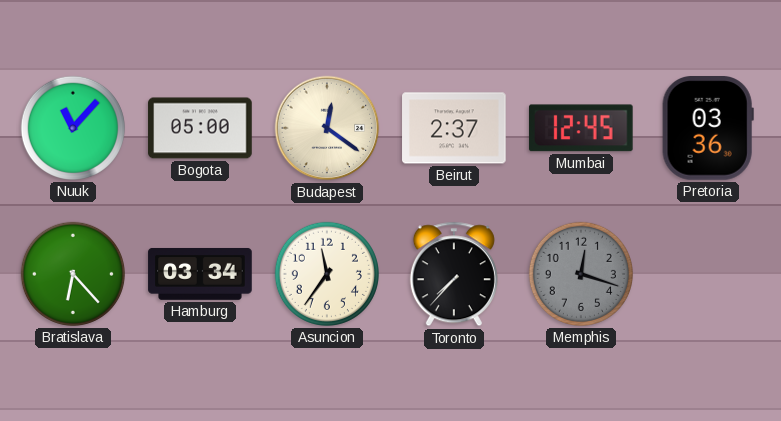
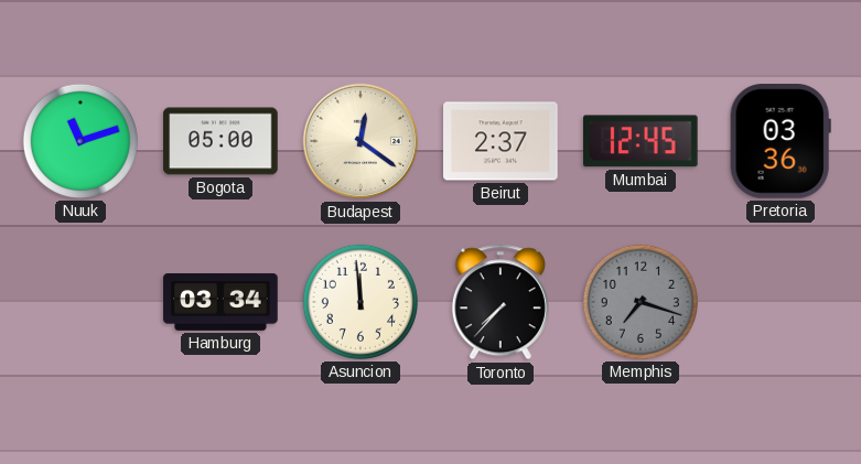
Nuuk: 11:07 -> 11:12 (80, 141)
Bratislava: 6:23 -> none (73, 274)
Asuncion: 11:36 -> 11:59 (360, 302)
Memphis: 12:18 -> 7:18 (641, 302)
